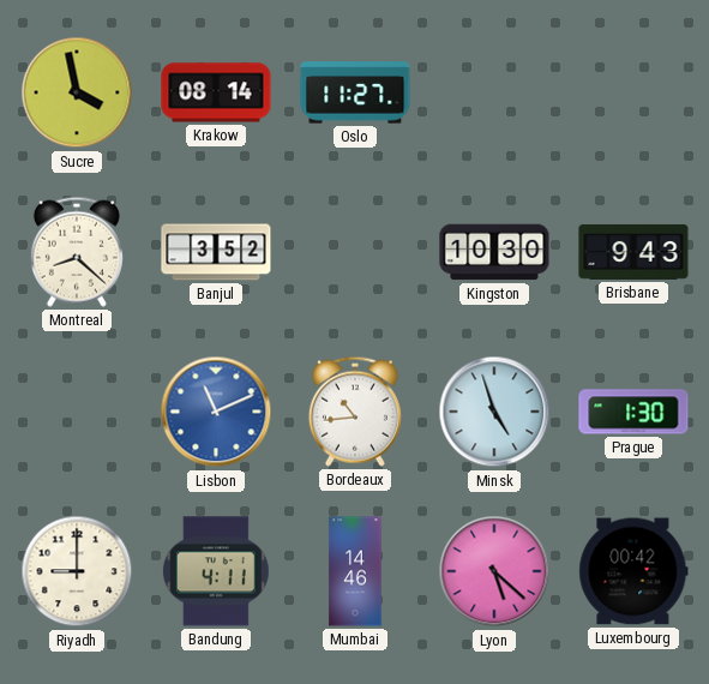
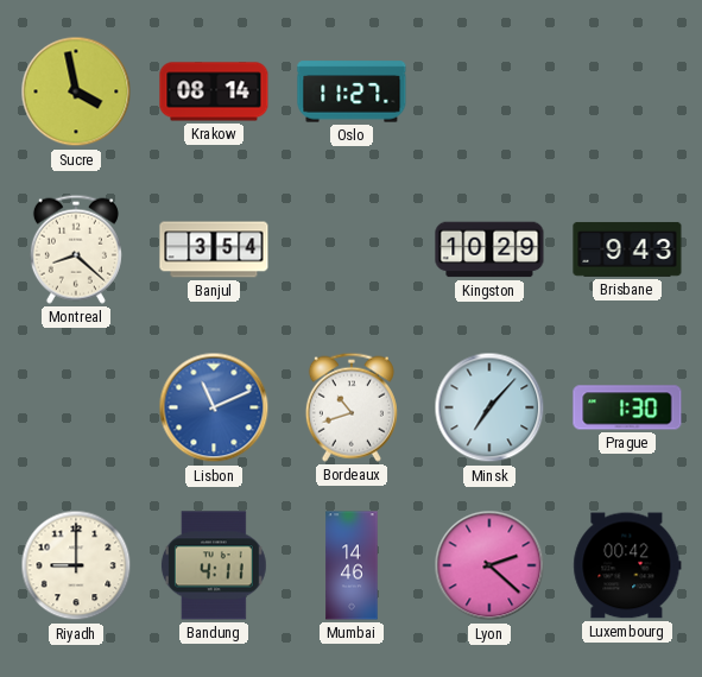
Banjul: 3:52 -> 3:54 (214, 249)
Kingston: 10:30 -> 10:29 (489, 249)
Bordeaux: 10:44 -> 10:42 (352, 407)
Minsk: 4:57 -> 7:07 (489, 407)
Lyon: 5:22 -> 2:22 (489, 565)
